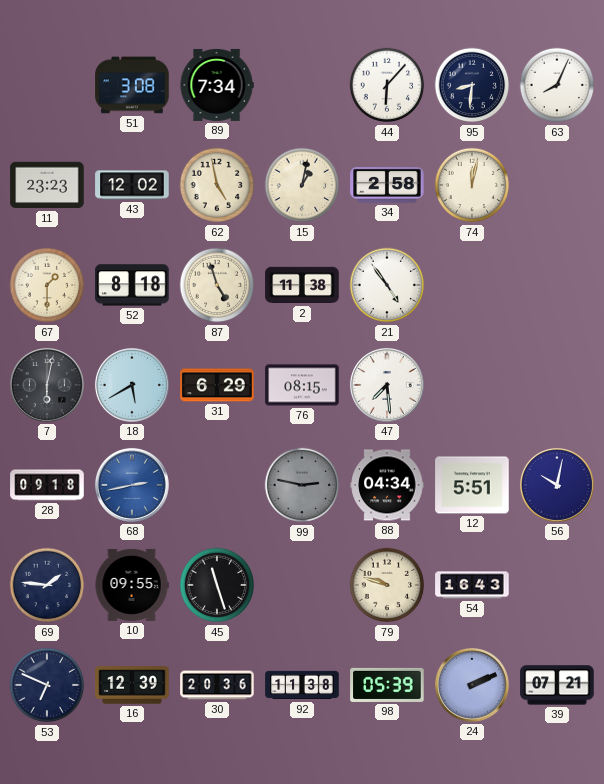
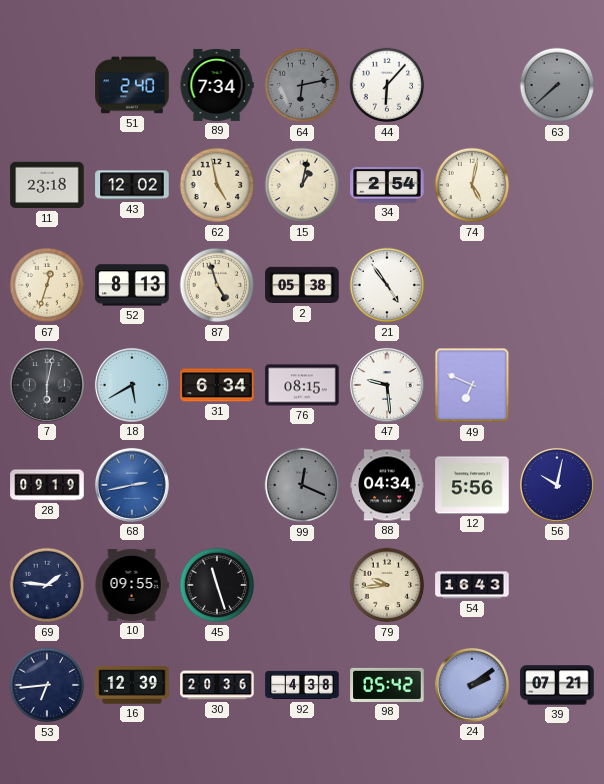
51: 3:08 -> 2:40 (132, 85)
64: none -> 6:13 (302, 85)
95: 8:31 -> none (472, 85)
63: 8:04 -> 7:38 (557, 85)
63 dial: white -> grey (557, 85)
11: 23:23 -> 23:18 (47, 185)
34: 2:58 -> 2:54 (387, 186)
74: 12:02 -> 5:02 (472, 185)
67: 1:30 -> 12:33 (47, 285)
52: 8:18 -> 8:13 (132, 285)
2: 11:38 -> 05:38 (302, 285)
31: 6:29 -> 6:34 (217, 385)
47: 7:29 -> 9:29 (387, 385)
49: none -> 6:49 (472, 385)
28: 09:18 -> 09:19 (47, 485)
99: 2:47 -> 12:19 (302, 485)
12: 5:51 -> 5:56 (472, 485)
79: 9:48 -> 9:44 (387, 585)
53: 6:49 -> 6:44 (47, 685)
92: 11:38 -> 4:38 (302, 685)
98: 05:39 -> 05:42 (387, 685)
24: 2:11 -> 2:09 (472, 685)
